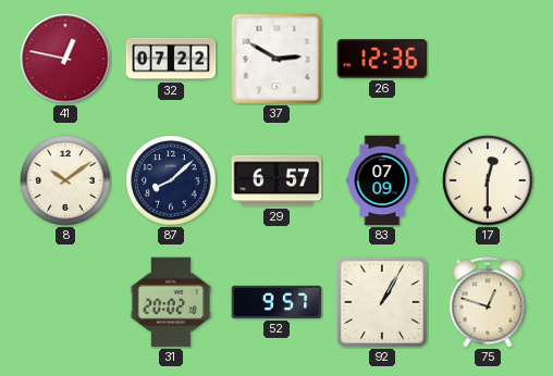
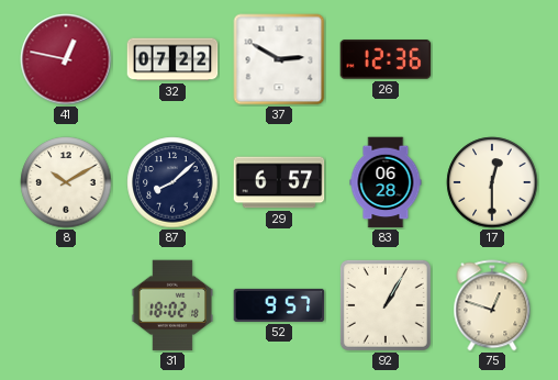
8: 10:09 -> 10:10 (66, 182)
83: 07:09 -> 06:28 (386, 182)
31: 20:02 -> 18:02 (171, 305)
